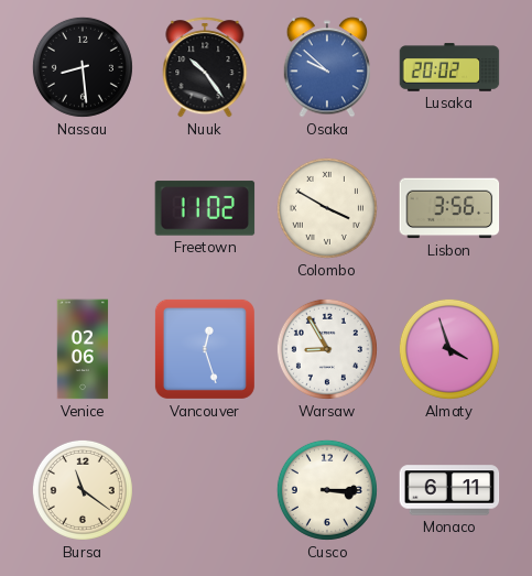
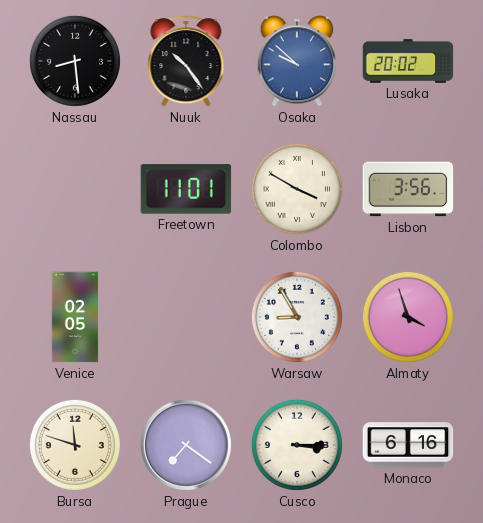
Freetown: 11:02 -> 11:01 (186, 189)
Venice: 02:06 -> 02:05 (75, 317)
Vancouver: 12:27 -> none (205, 349)
Bursa: 11:21 -> 11:48 (75, 445)
Prague: none -> 7:21 (186, 445)
Monaco: 6:11 -> 6:16 (408, 445)
